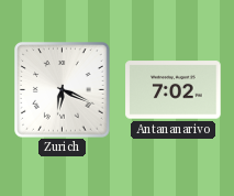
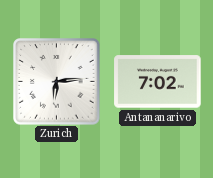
Zurich: 6:19 -> 6:14 (57, 82)
